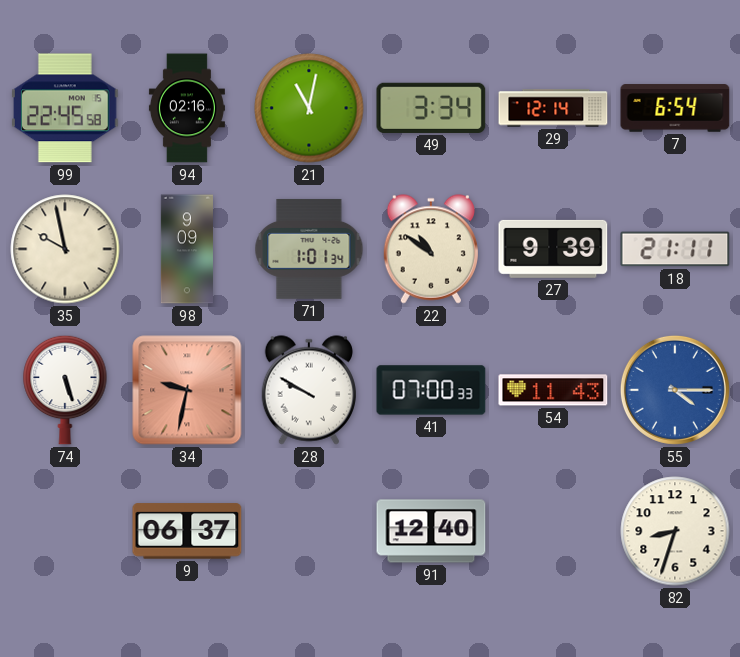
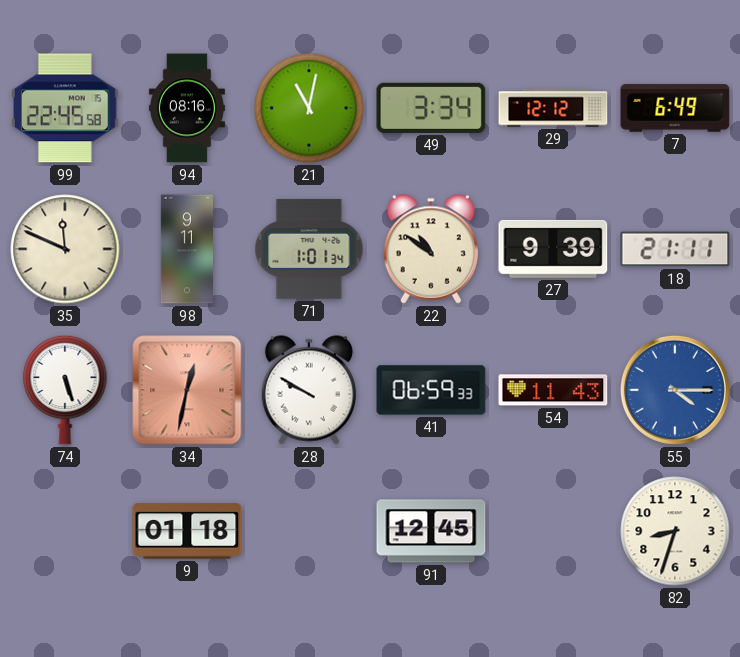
94: 02:16 -> 08:16 (187, 108)
29: 12:14 -> 12:12 (553, 108)
7: 6:54 -> 6:49 (675, 108)
35: 9:58 -> 11:49 (65, 249)
98: 9:09 -> 9:11 (187, 249)
34: 9:32 -> 12:32 (187, 390)
41: 07:00 -> 06:59 (431, 390)
9: 06:37 -> 01:18 (187, 531)
91: 12:40 -> 12:45 (431, 531)
